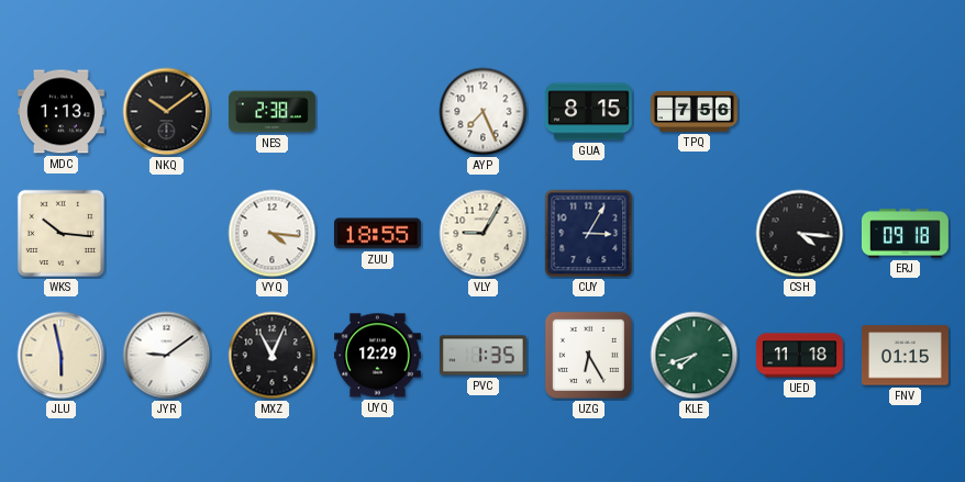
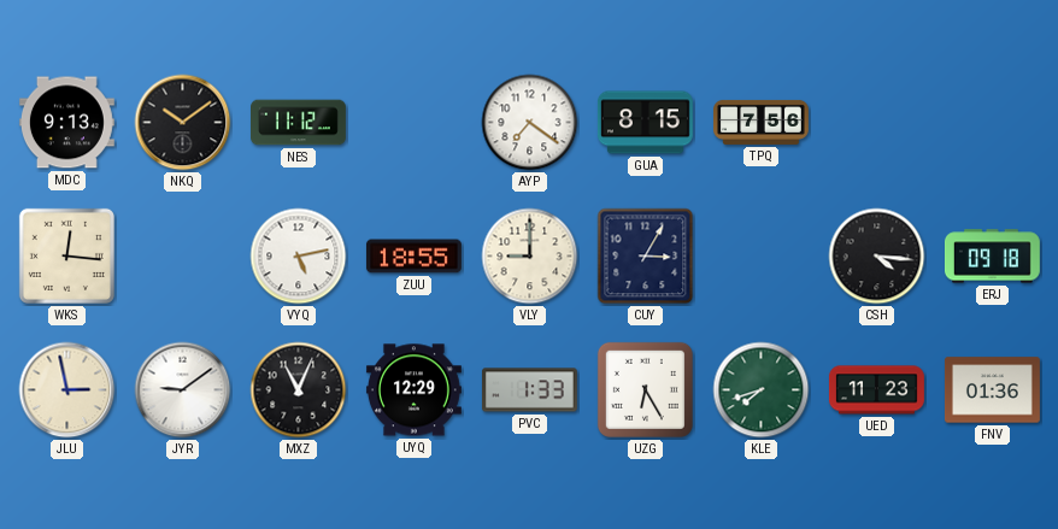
MDC: 1:13 -> 9:13 (66, 123)
NES: 2:38 -> 11:12 (299, 123)
AYP: 7:26 -> 7:21 (530, 123)
WKS: 10:16 -> 12:16 (66, 255)
VYQ: 4:16 -> 5:13 (299, 257)
VLY: 9:05 -> 9:00 (530, 257)
JLU: 5:58 -> 2:58 (67, 390)
PVC: 1:35 -> 1:33 (529, 390)
UED: 11:18 -> 11:23 (876, 390)
FNV: 01:15 -> 01:36 (992, 390)
